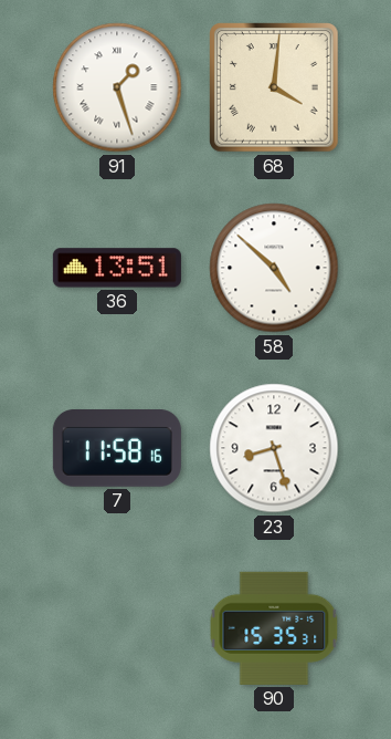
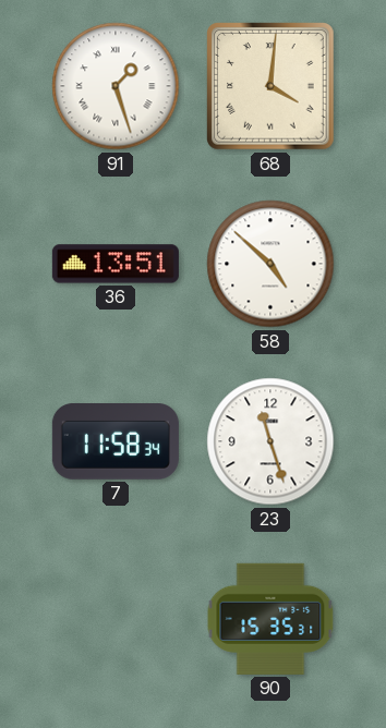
7: 11:58:16 -> 11:58:34 (116, 442)
23: 8:27 -> 11:27 (270, 441)
